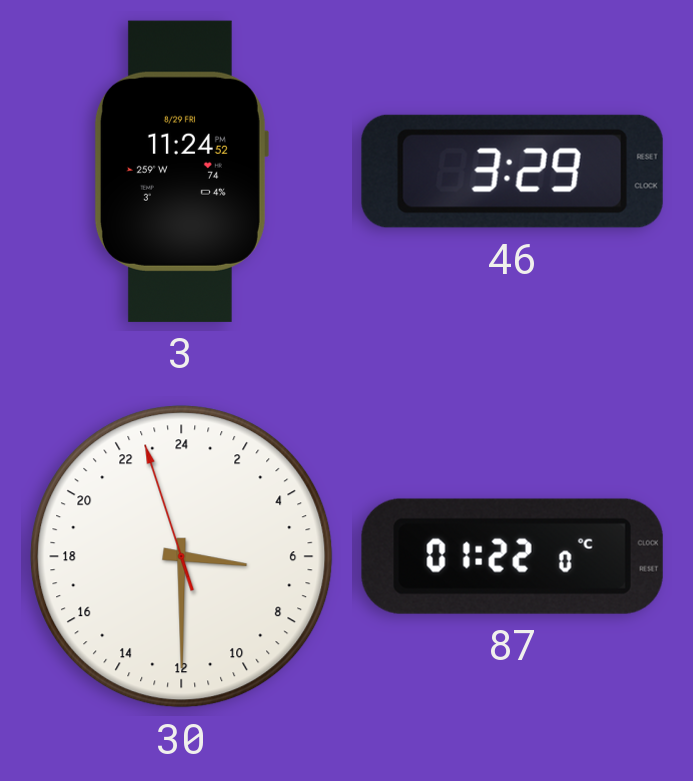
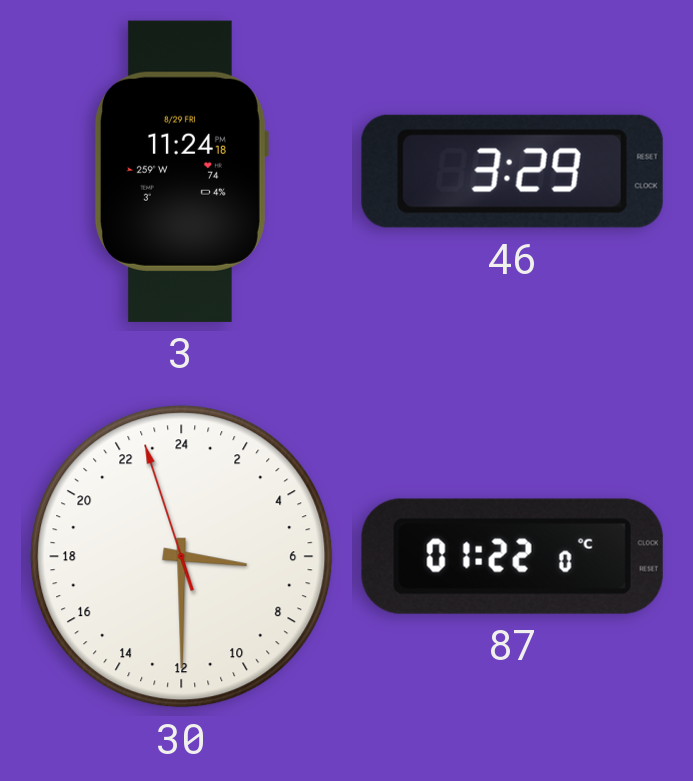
3: 11:24:52 -> 11:24:18 (181, 171)
